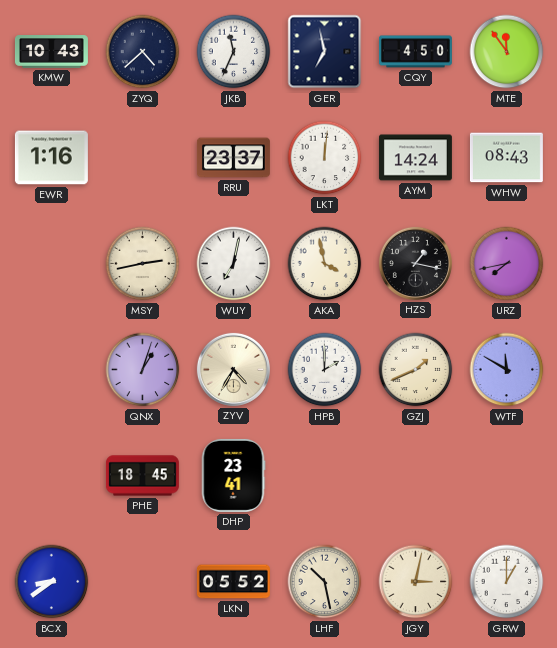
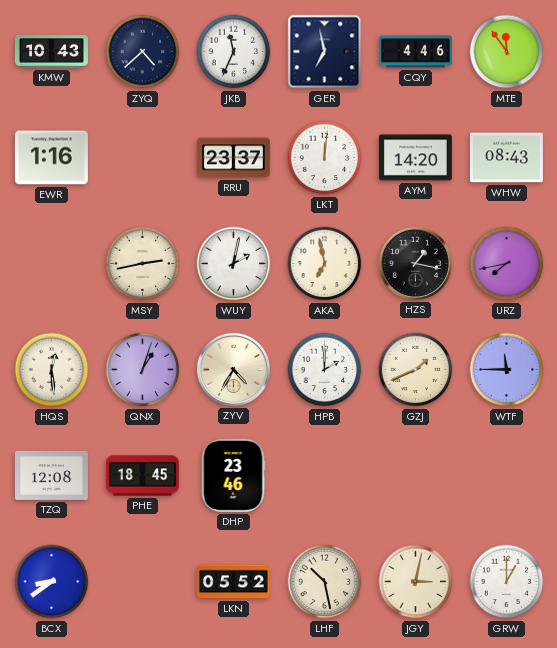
CQY: 4:50 -> 4:46 (415, 52)
AYM: 14:24 -> 14:20 (415, 158)
WUY: 7:02 -> 2:02 (234, 264)
AKA: 3:58 -> 6:58 (325, 264)
HQS: none -> 12:29 (52, 370)
WTF: 11:50 -> 11:45 (507, 370)
TZQ: none -> 12:08 (51, 475)
DHP: 23:41 -> 23:46 (233, 475)
